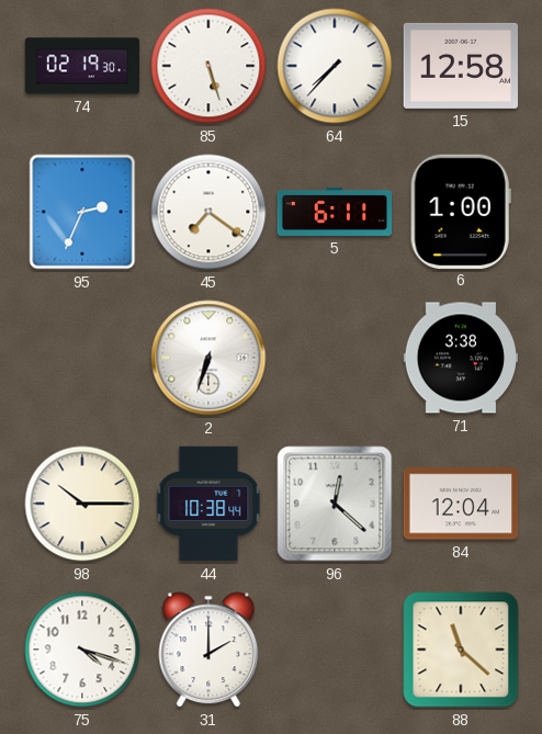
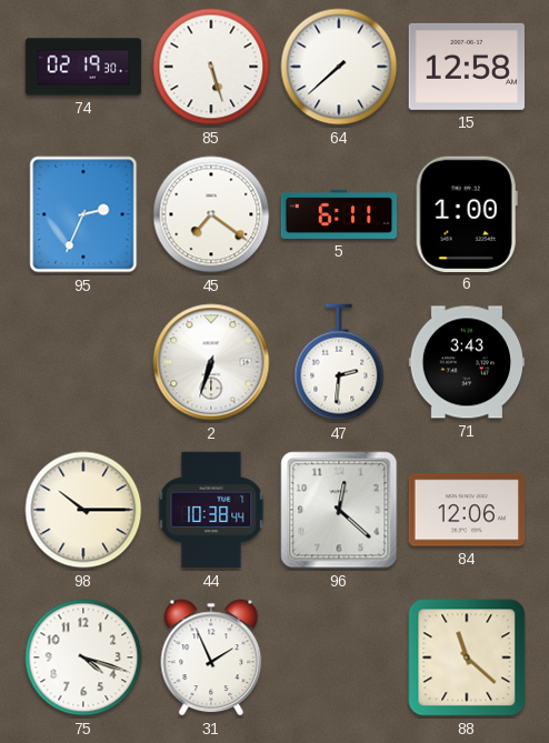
64: 7:37 -> 7:38 (339, 67)
47: none -> 2:31 (339, 362)
71: 3:38 -> 3:43 (467, 362)
84: 12:04 -> 12:06 (467, 510)
31: 2:00 -> 1:56 (211, 657)
